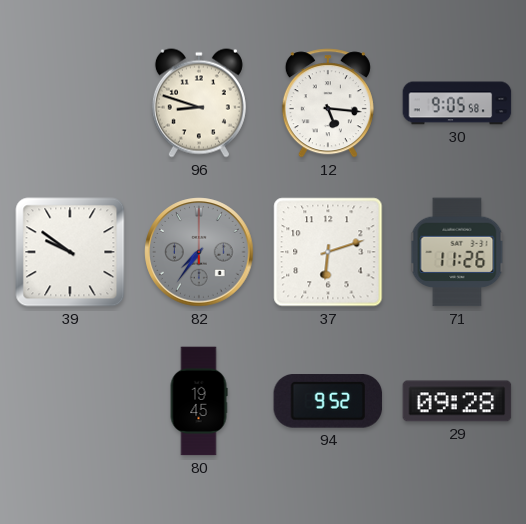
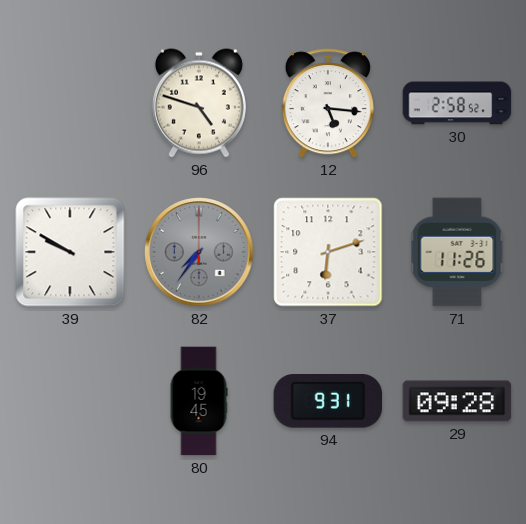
96: 8:48 -> 4:48 (199, 103)
30: 9:05 -> 2:58 (457, 103)
39: 9:51 -> 9:50 (70, 252)
94: 9:52 -> 9:31 (328, 402)
